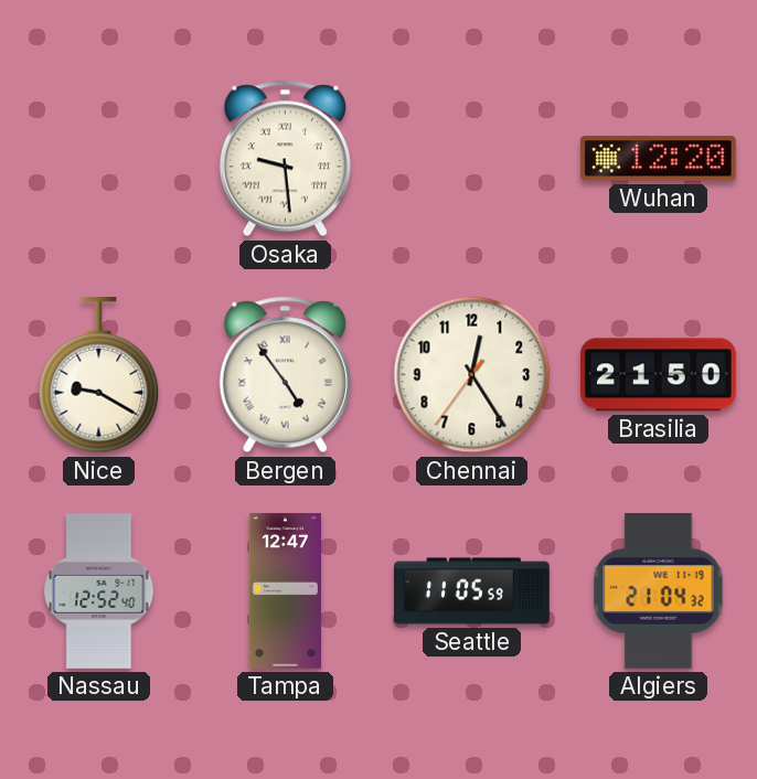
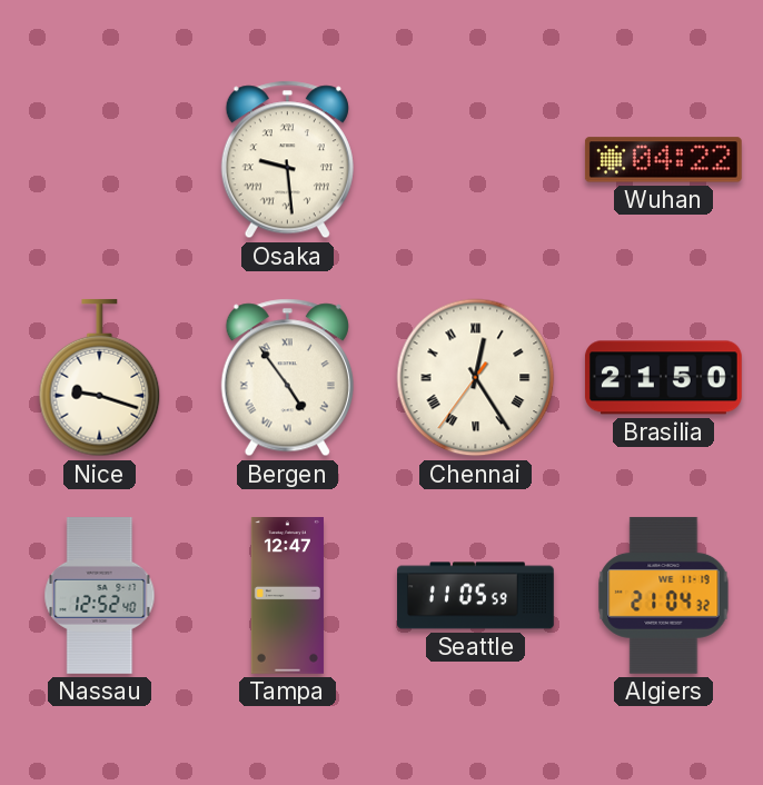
Wuhan: 12:20 -> 04:22 (663, 160)
Nice: 9:20 -> 9:18 (100, 378)
Chennai numerals: Arabic -> Roman (476, 378)
